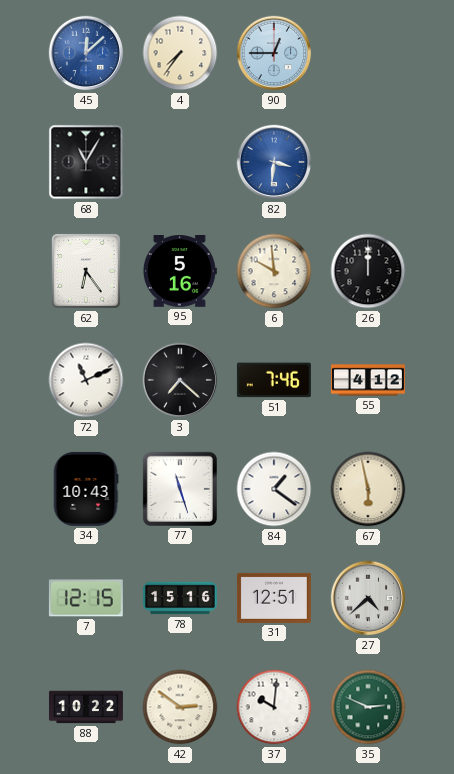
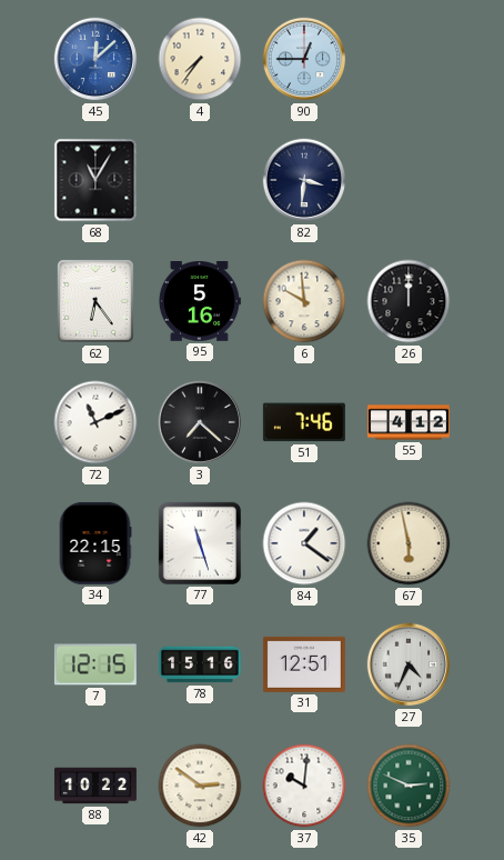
82 dial: blue -> navy (304, 180)
34: 10:43 -> 22:15 (95, 543)
27: 4:38 -> 4:34 (409, 664)
